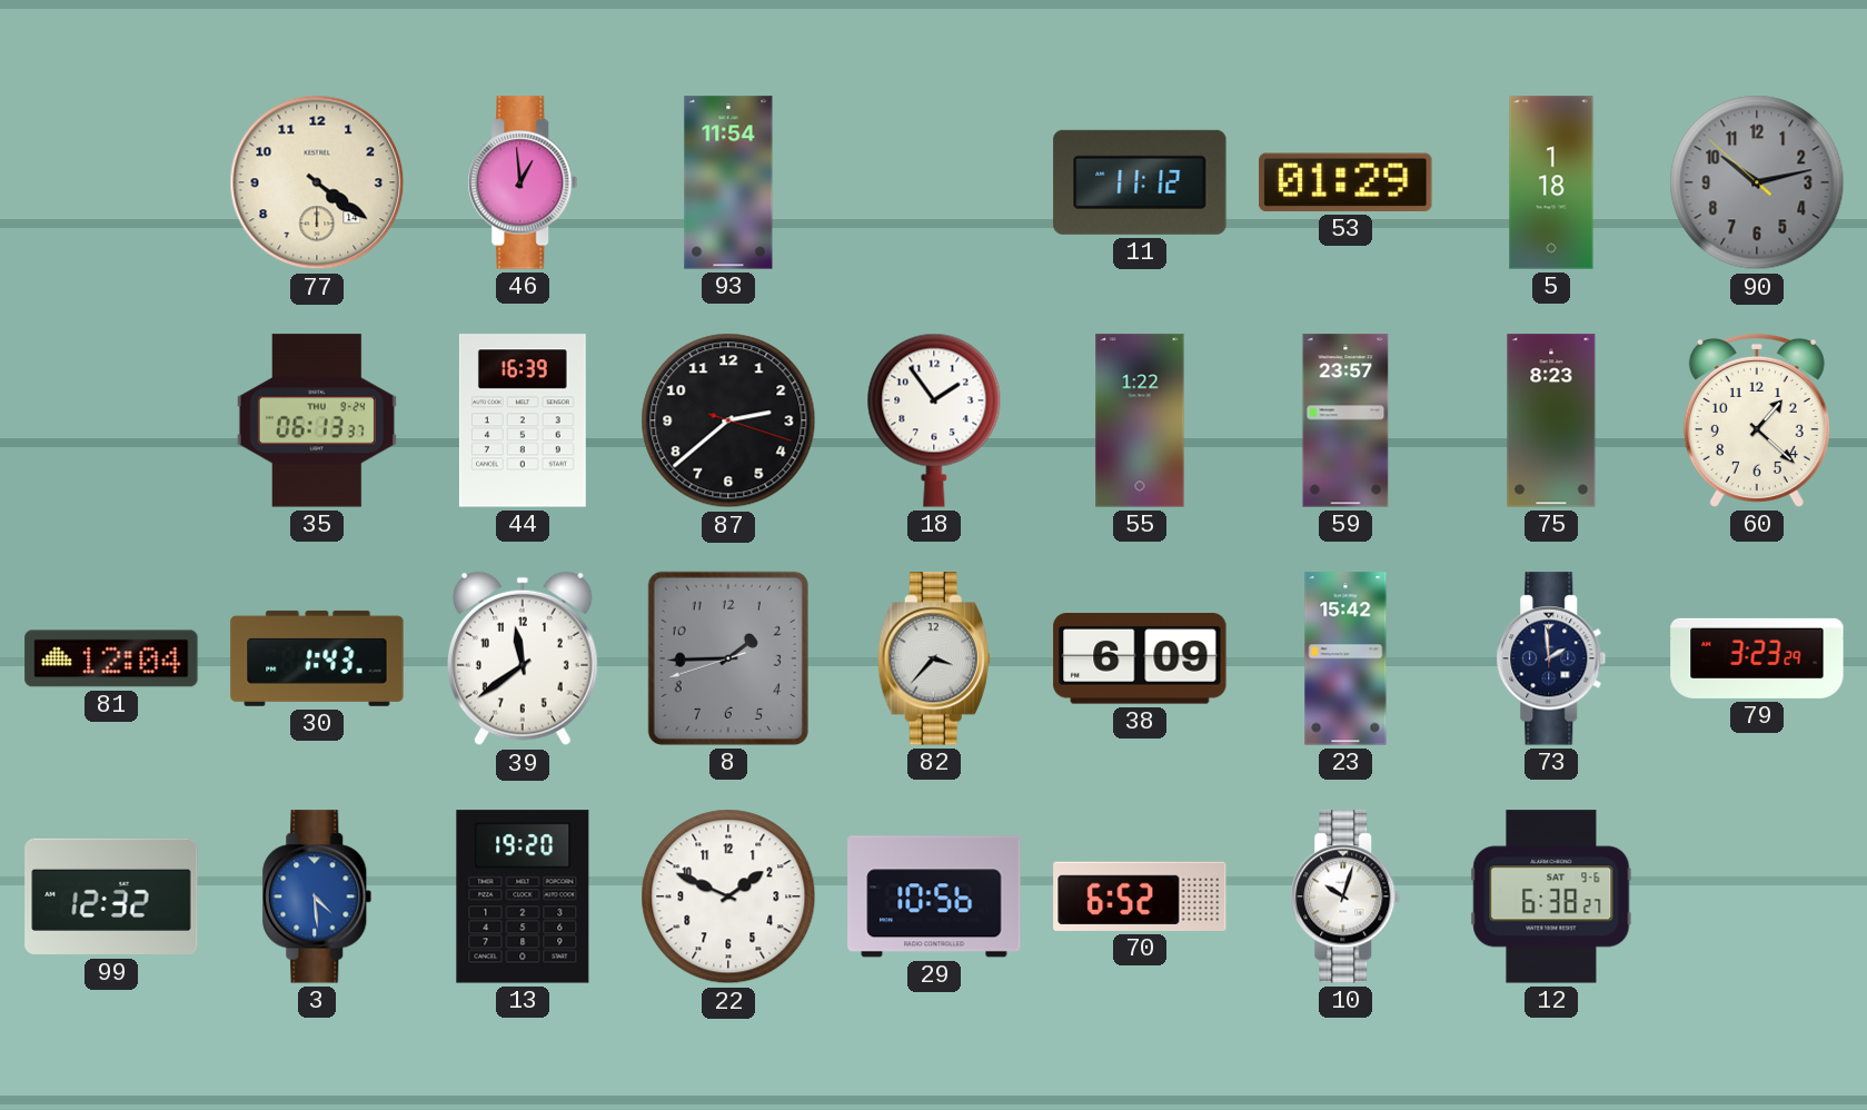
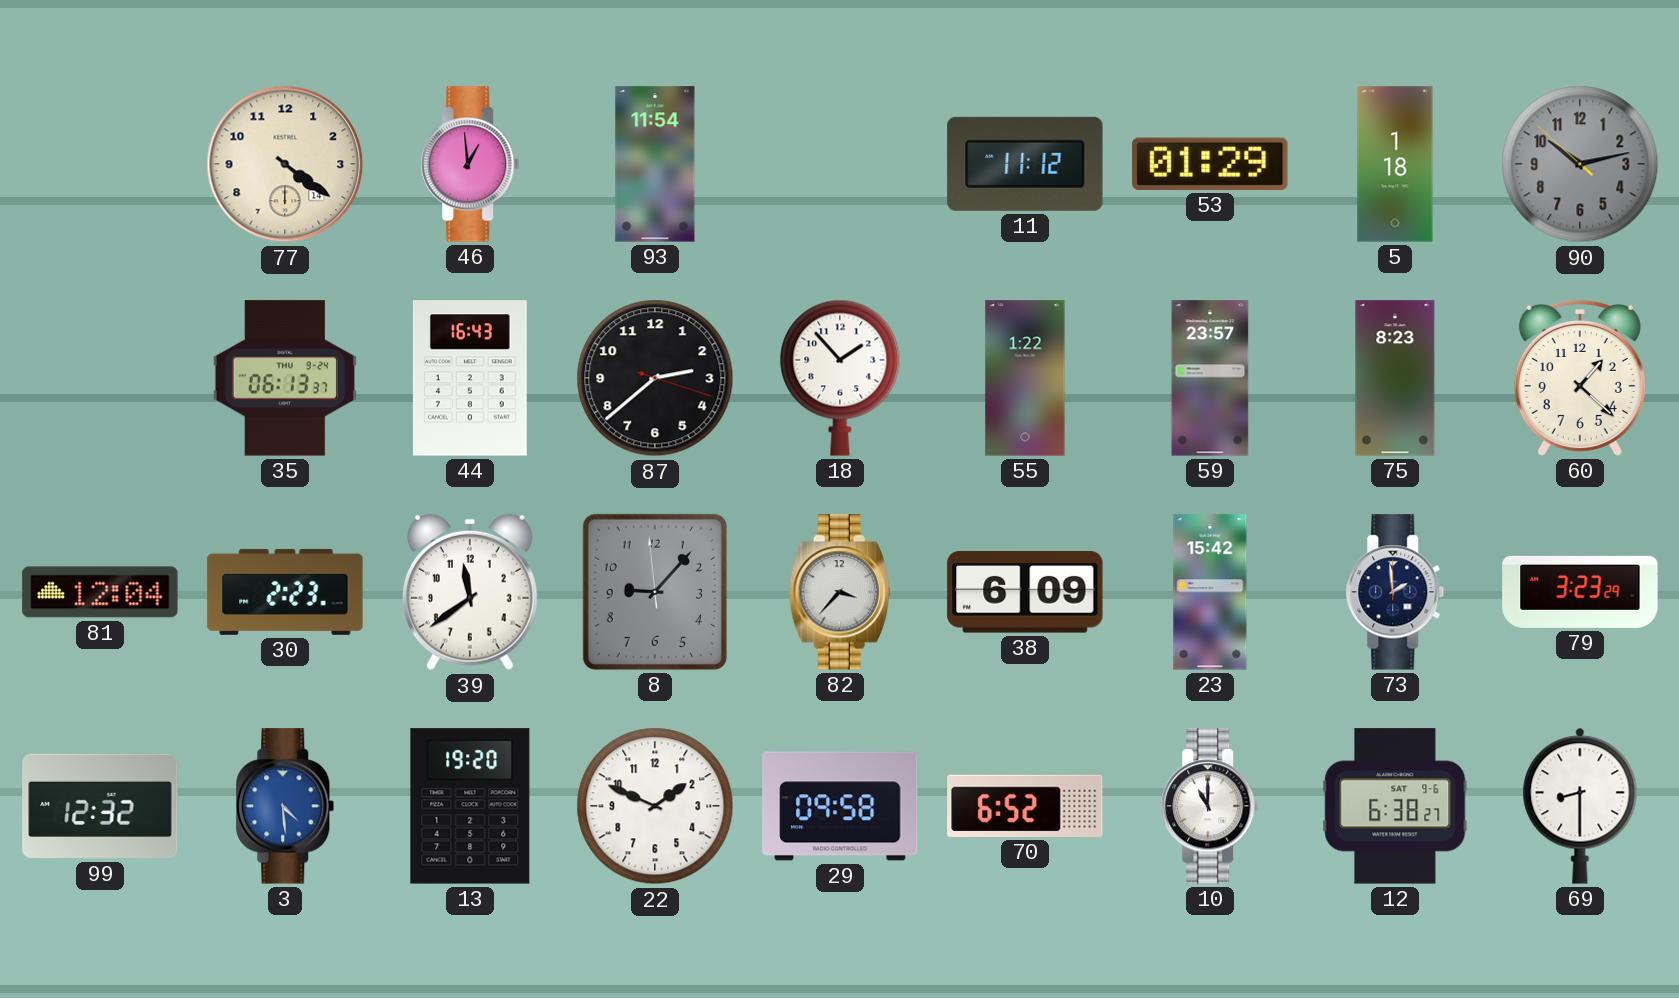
44: 16:39 -> 16:43 (470, 378)
18: 1:54 -> 1:53 (840, 378)
30: 1:43 -> 2:23 (285, 592)
8: 1:44 -> 9:06 (655, 592)
29: 10:56 -> 09:58 (840, 806)
10: 10:03 -> 11:00 (1210, 806)
69: none -> 8:30 (1580, 806)
